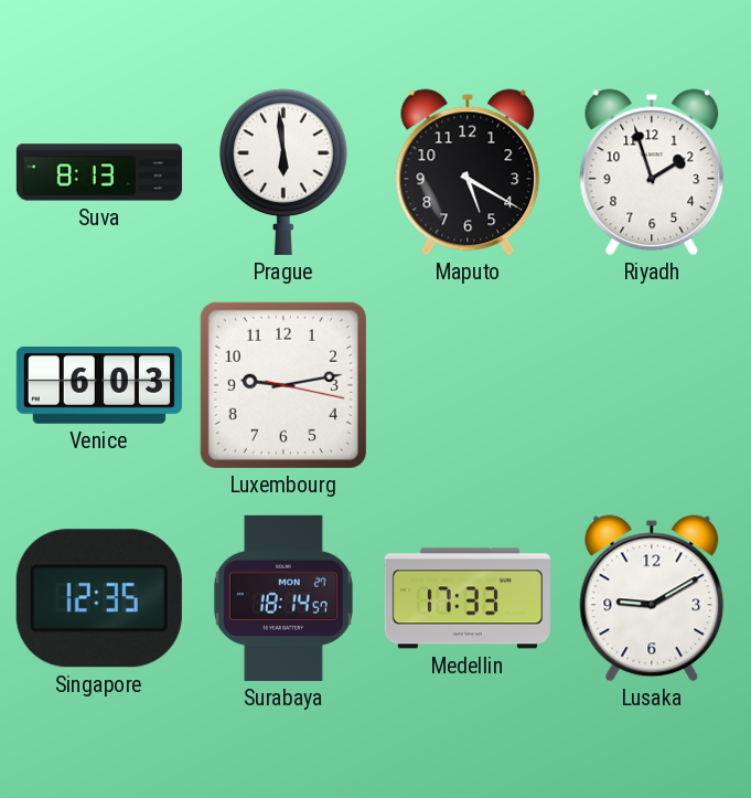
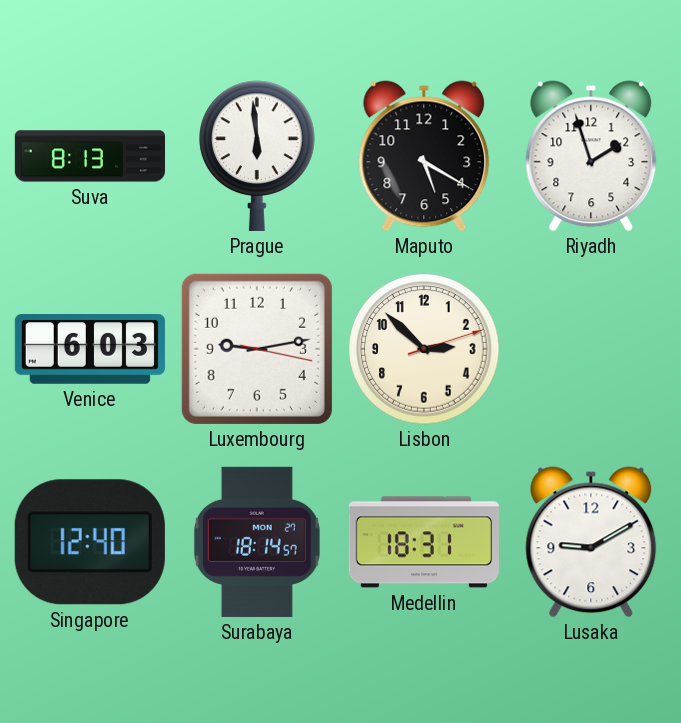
Lisbon: none -> 2:52 (424, 349)
Singapore: 12:35 -> 12:40 (90, 542)
Medellin: 17:33 -> 18:31 (424, 542)
